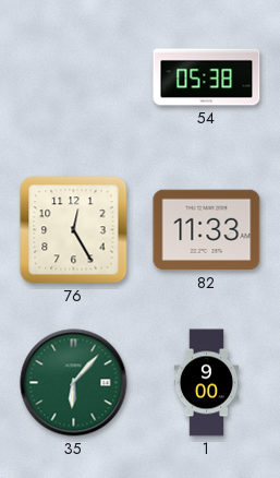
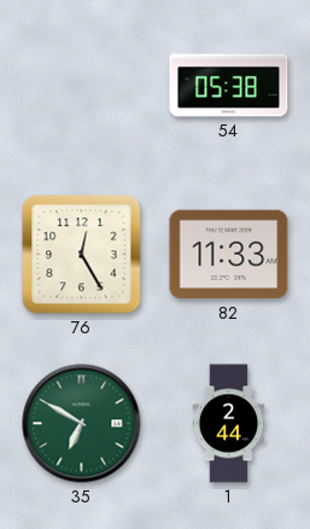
35: 6:07 -> 6:50 (82, 424)
1: 9:00 -> 2:44 (229, 424)
